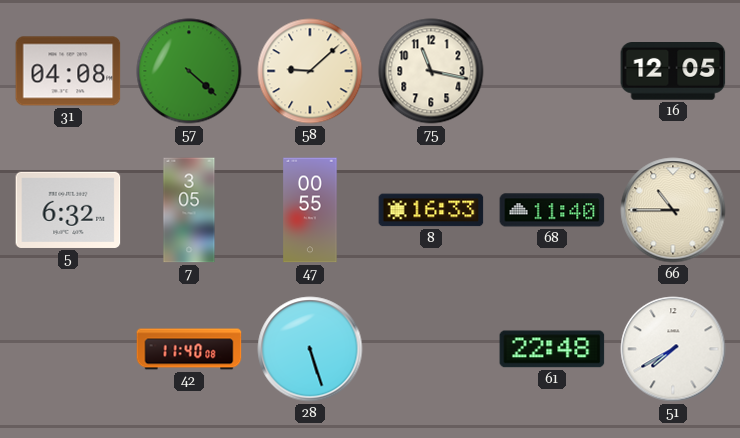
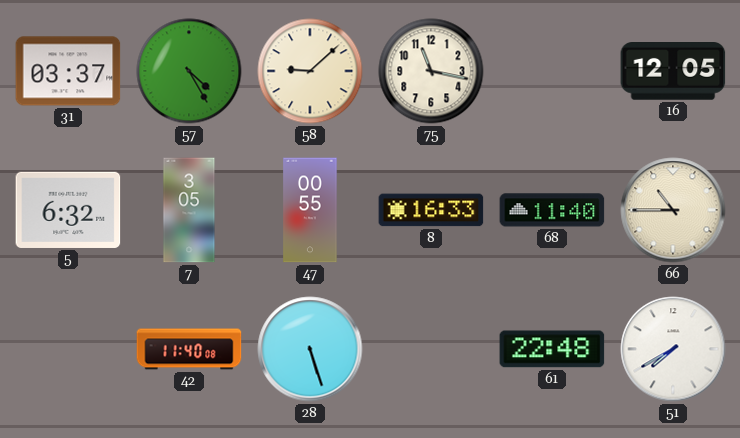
31: 04:08 -> 03:37 (68, 71)
57: 4:22 -> 4:25 (189, 71)
